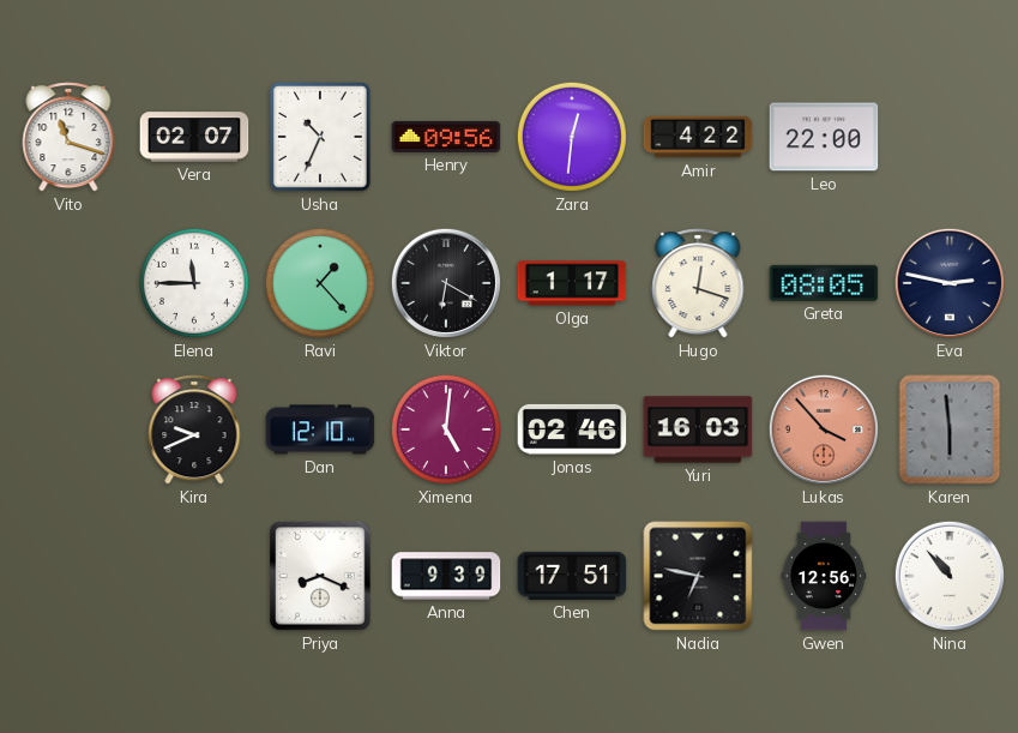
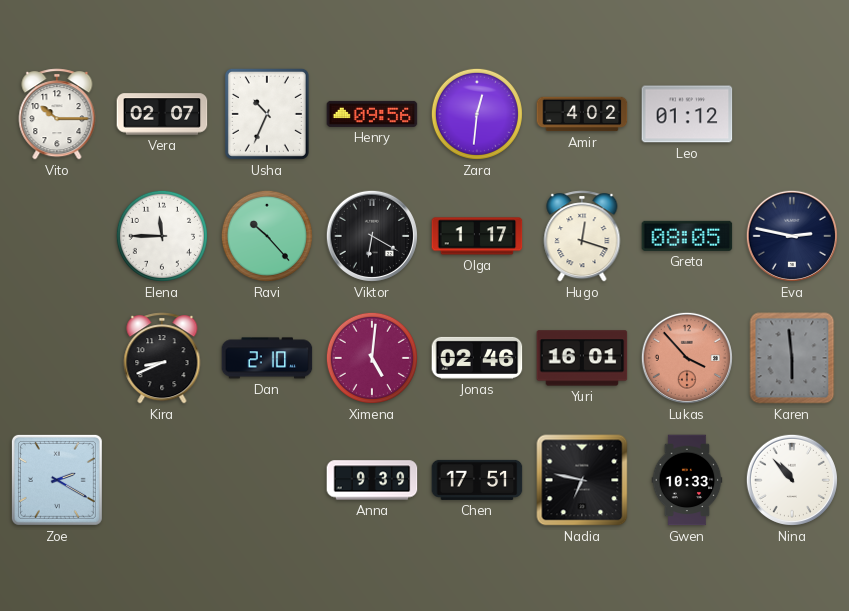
Vito: 11:18 -> 10:15 (57, 114)
Amir: 4:22 -> 4:02 (582, 114)
Leo: 22:00 -> 01:12 (687, 114)
Ravi: 1:23 -> 10:23 (267, 236)
Kira: 9:41 -> 8:41 (162, 358)
Dan: 12:10 -> 2:10 (267, 358)
Yuri: 16:03 -> 16:01 (582, 358)
Zoe: none -> 2:20 (57, 480)
Priya: 8:19 -> none (320, 576)
Gwen: 12:56 -> 10:33 (687, 480)
